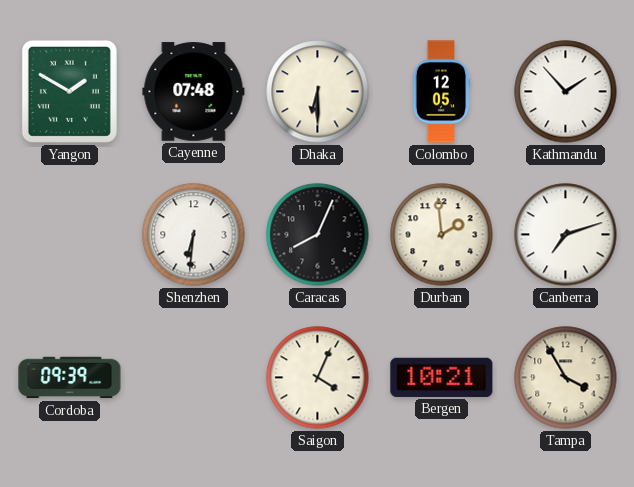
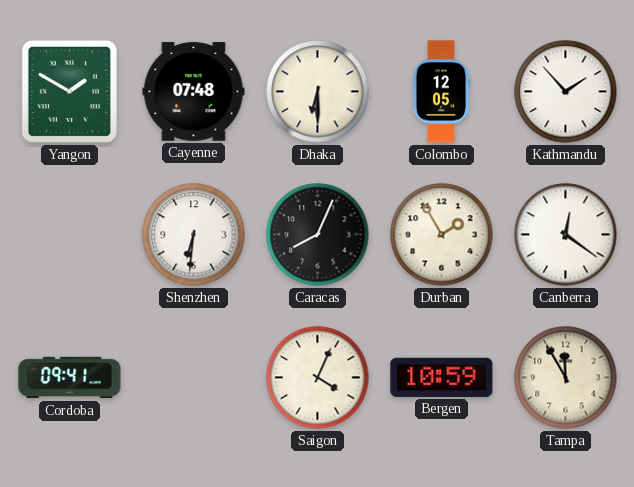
Durban: 1:59 -> 1:55 (442, 235)
Canberra: 7:12 -> 12:21 (566, 235)
Cordoba: 09:39 -> 09:41 (70, 378)
Bergen: 10:21 -> 10:59 (442, 377)
Tampa: 3:55 -> 11:55 (566, 378)
